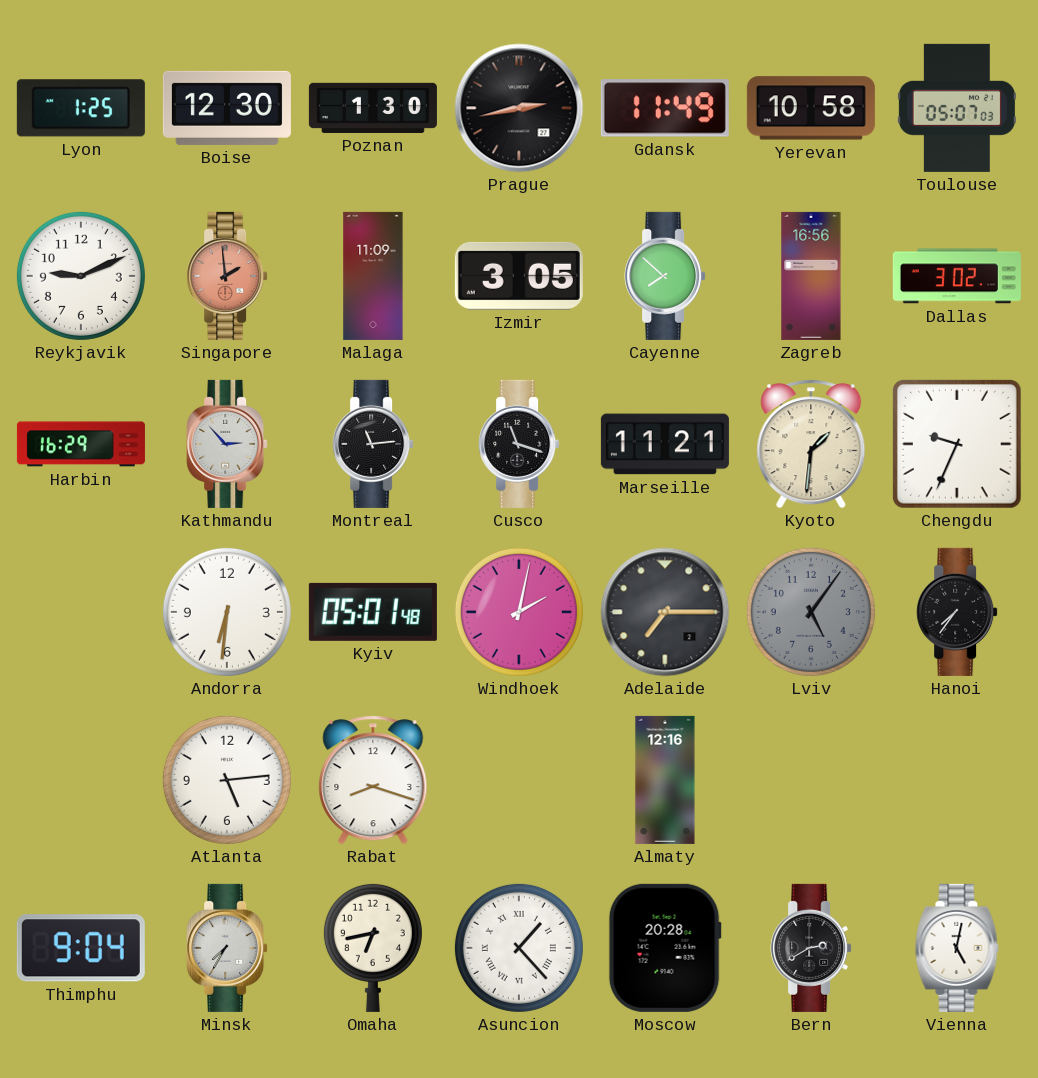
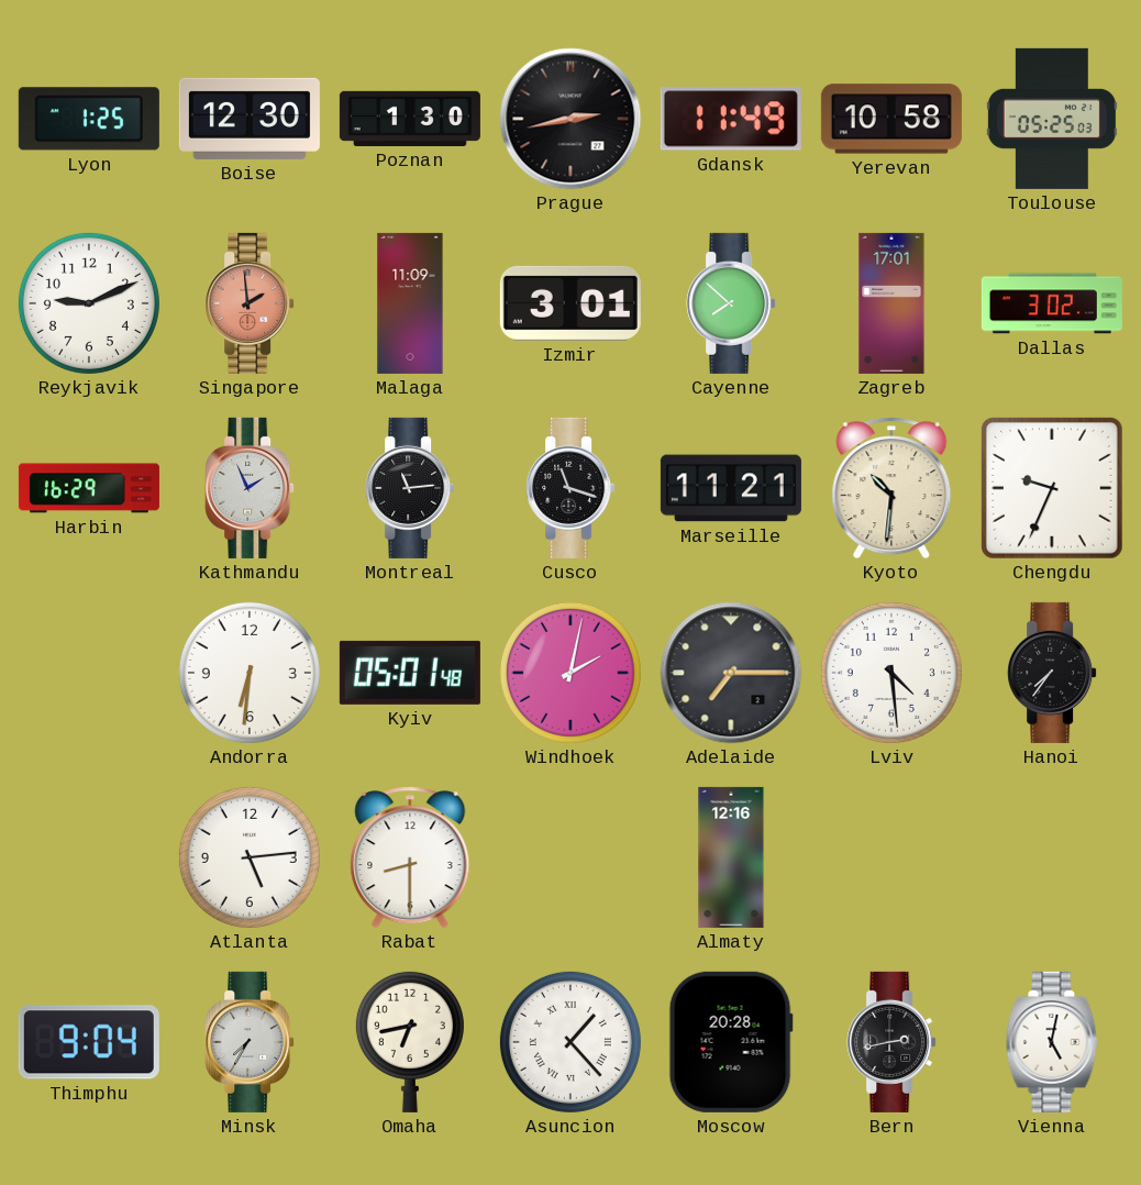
Toulouse: 05:07 -> 05:25 (1052, 119)
Izmir: 3:05 -> 3:01 (570, 303)
Zagreb: 16:56 -> 17:01 (891, 303)
Kathmandu: 2:53 -> 1:56 (250, 488)
Kyoto: 1:31 -> 10:31 (891, 488)
Lviv: 5:06 -> 4:29 (891, 673)
Lviv dial: grey -> white (891, 673)
Rabat: 8:18 -> 8:30 (410, 857)
Bern: 2:40 -> 2:43 (891, 1042)
